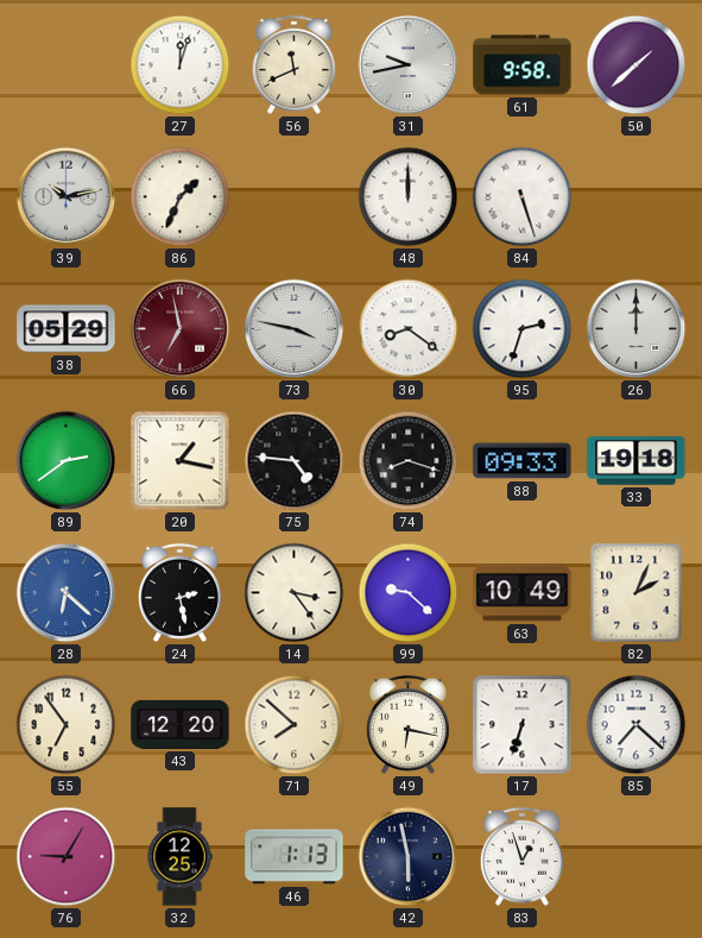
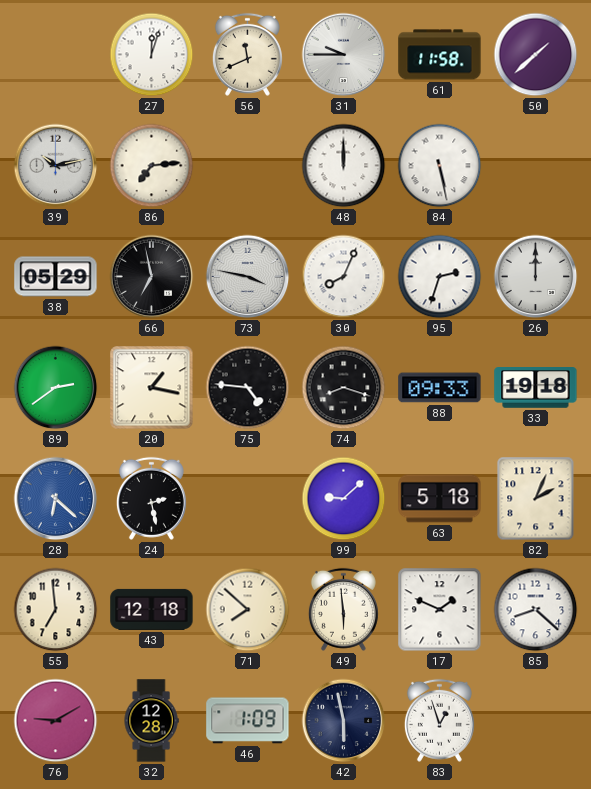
31: 9:43 -> 9:45 (344, 55)
61: 9:58 -> 11:58 (440, 55)
86: 1:34 -> 7:14 (152, 166)
84: 5:27 -> 5:28 (440, 166)
66 dial: burgundy -> black (152, 277)
30: 8:21 -> 8:04 (344, 277)
14: 3:24 -> none (295, 593)
99: 9:22 -> 9:08 (344, 499)
63: 10:49 -> 5:18 (440, 499)
55: 6:54 -> 6:59 (56, 610)
43: 12:20 -> 12:18 (152, 609)
49: 6:17 -> 5:59 (343, 609)
17: 6:33 -> 1:49 (440, 610)
85: 7:22 -> 8:22 (536, 610)
76: 9:05 -> 9:10 (56, 721)
32: 12:25 -> 12:28 (151, 721)
46: 1:13 -> 1:09 (248, 721)
